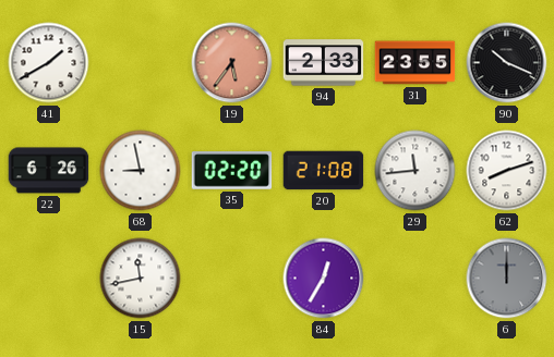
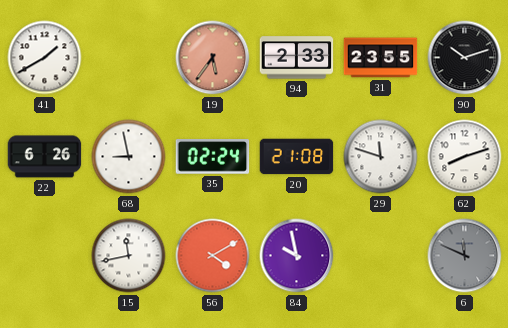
90: 10:19 -> 10:12 (465, 58)
35: 02:20 -> 02:24 (213, 157)
29: 11:44 -> 11:48 (381, 157)
56: none -> 4:10 (213, 256)
84: 12:35 -> 9:58 (297, 256)
6: 12:00 -> 11:49 (465, 256)
